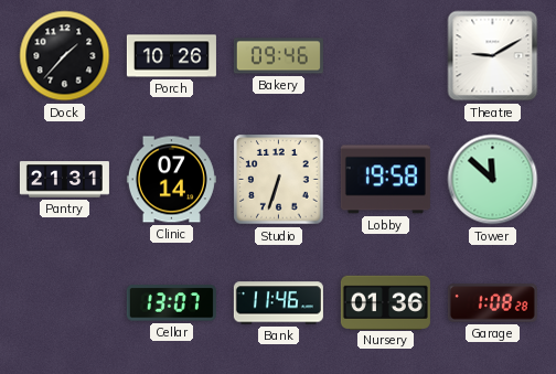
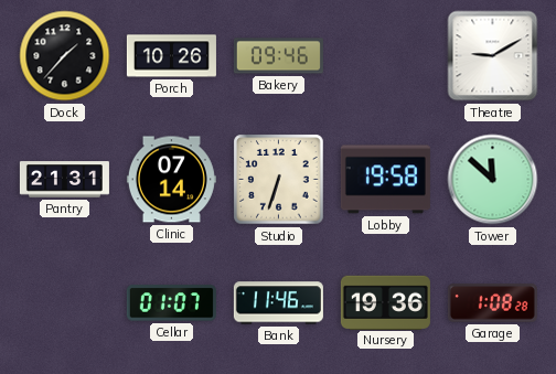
Cellar: 13:07 -> 01:07 (171, 303)
Nursery: 01:36 -> 19:36 (385, 302)
